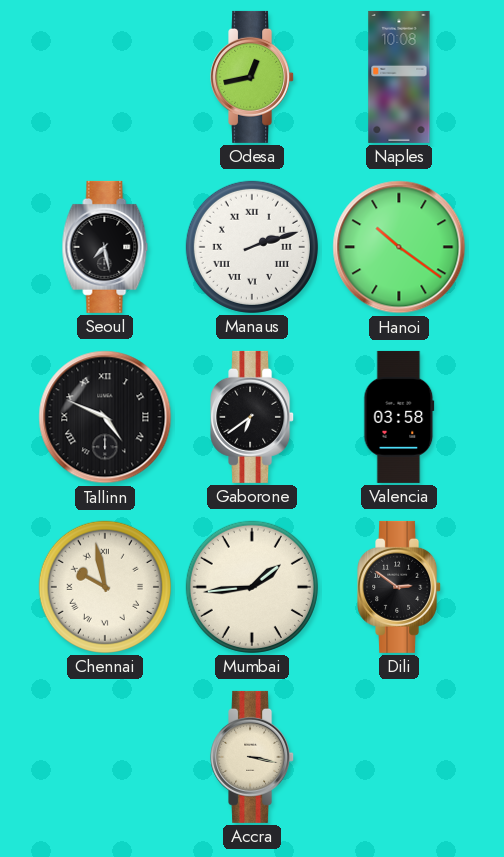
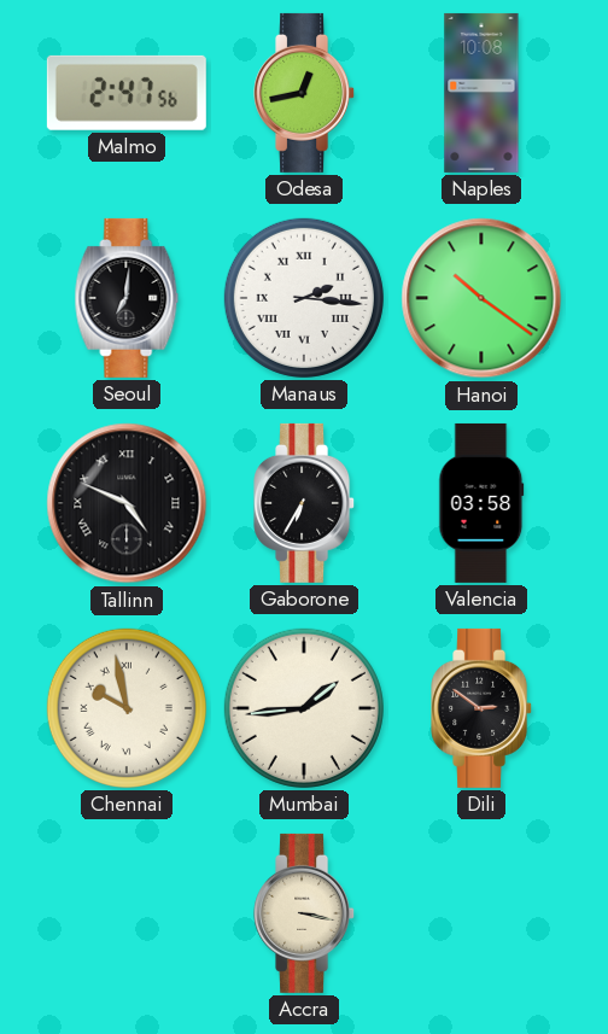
Malmo: none -> 2:47 (127, 93)
Seoul: 7:28 -> 7:01 (127, 298)
Manaus: 2:12 -> 2:16 (304, 298)
Gaborone: 6:39 -> 6:35 (305, 503)
